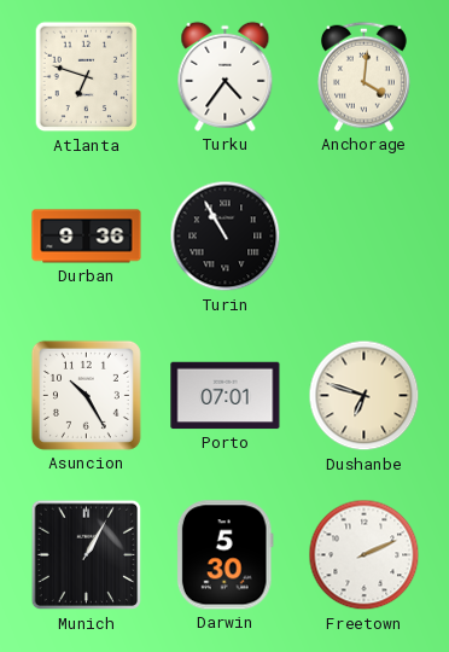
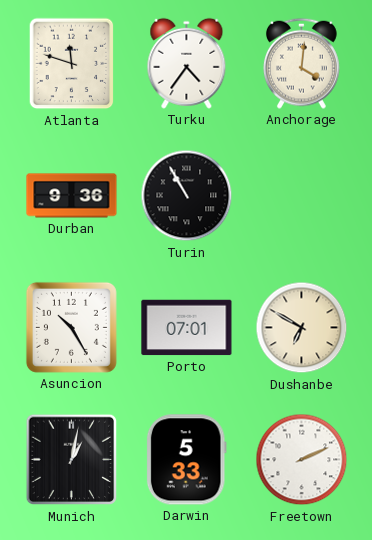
Atlanta: 6:48 -> 11:48 (72, 64)
Dushanbe: 6:48 -> 6:50 (302, 328)
Munich: 1:05 -> 1:02 (72, 460)
Darwin: 5:30 -> 5:33 (186, 460)
